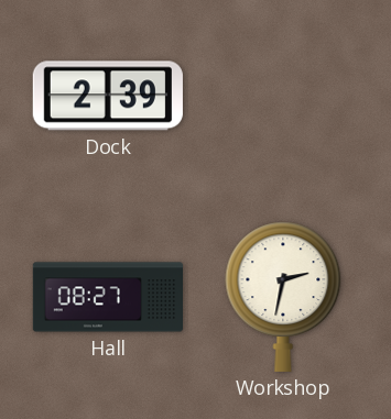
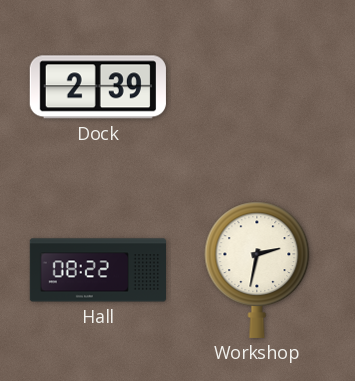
Hall: 08:27 -> 08:22 (97, 270)
